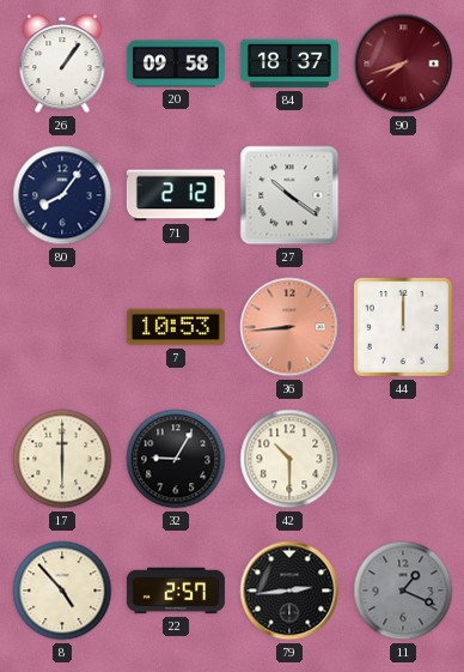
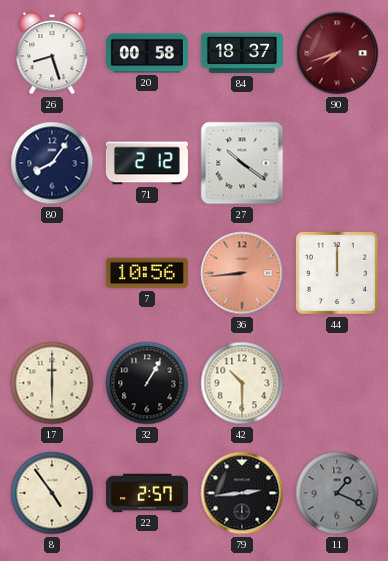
26: 1:06 -> 8:27 (52, 54)
20: 09:58 -> 00:58 (147, 53)
7: 10:53 -> 10:56 (147, 273)
32: 9:05 -> 1:05 (147, 383)
8: 4:53 -> 4:54 (52, 493)
